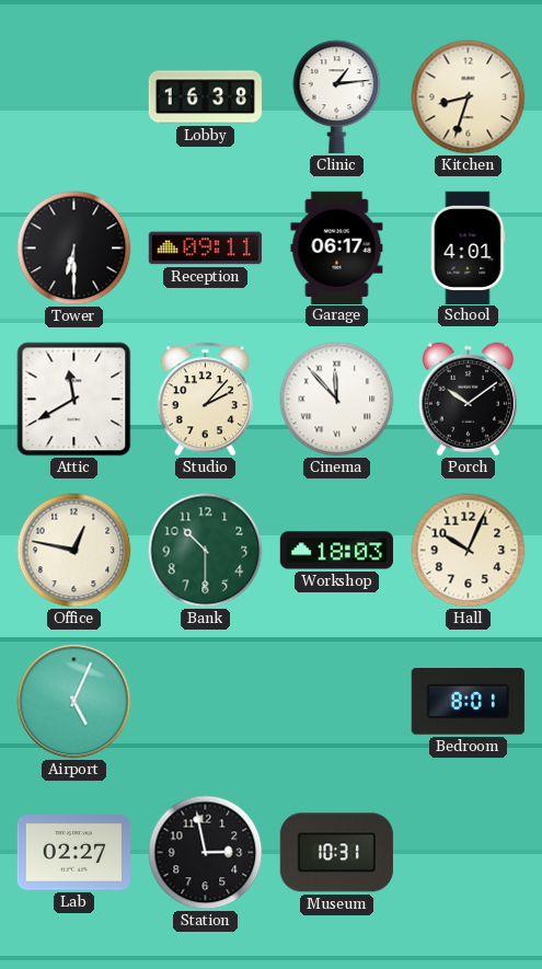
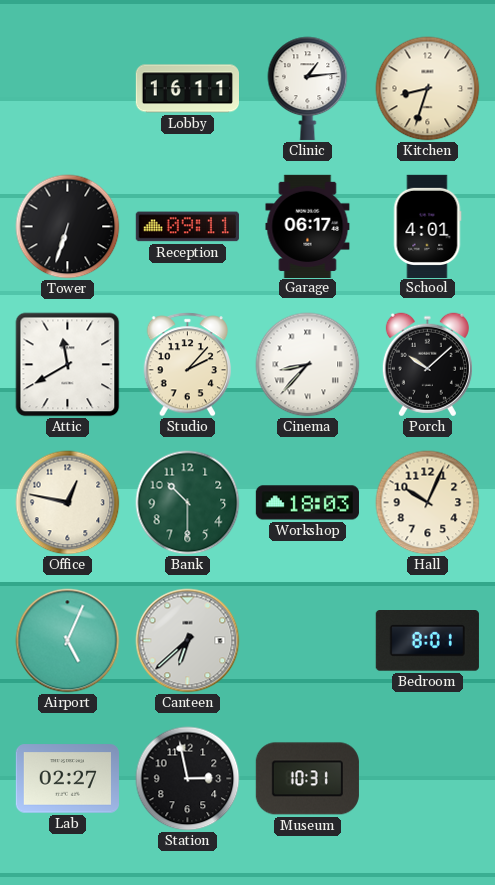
Lobby: 16:38 -> 16:11 (187, 89)
Tower: 6:30 -> 6:33 (68, 227)
Cinema: 11:53 -> 8:37 (308, 365)
Porch: 10:09 -> 10:08 (427, 365)
Canteen: none -> 6:38 (188, 641)
